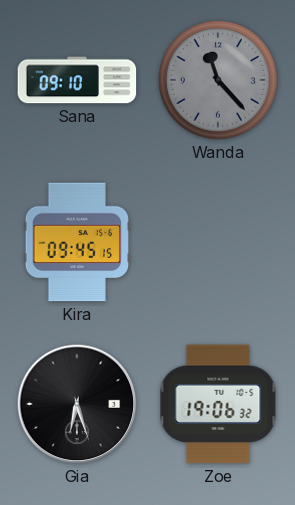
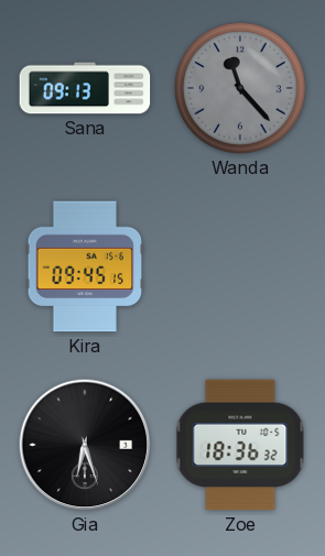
Sana: 09:10 -> 09:13 (85, 88)
Zoe: 19:06 -> 18:36 (240, 445)
